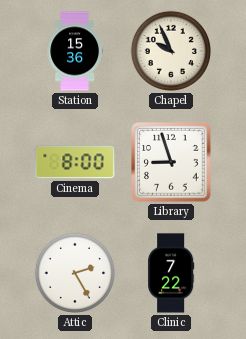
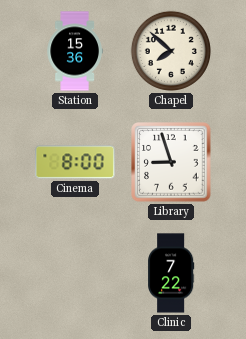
Chapel: 9:56 -> 7:52 (171, 51)
Attic: 2:25 -> none (75, 273)
